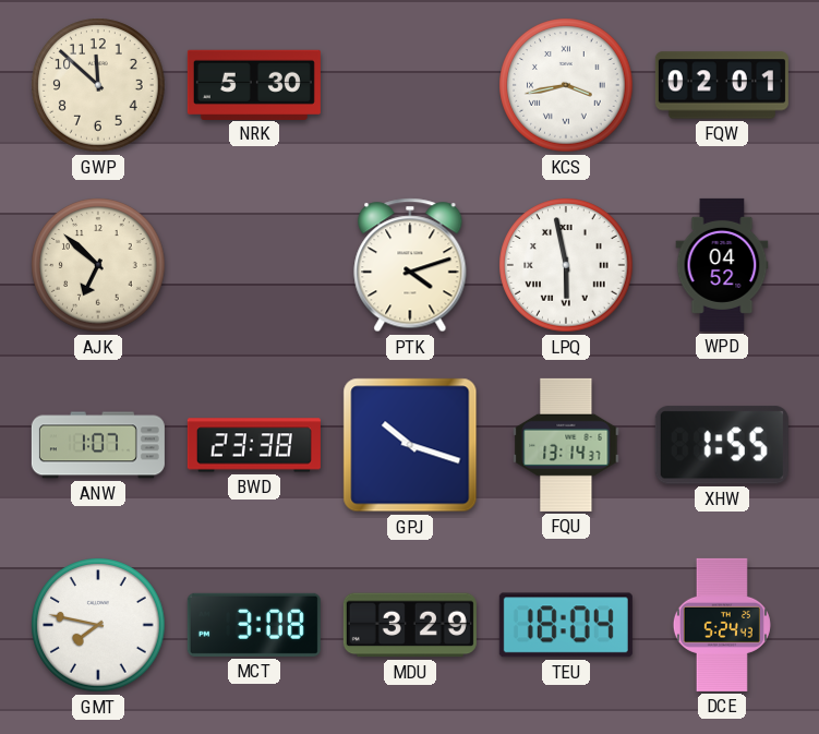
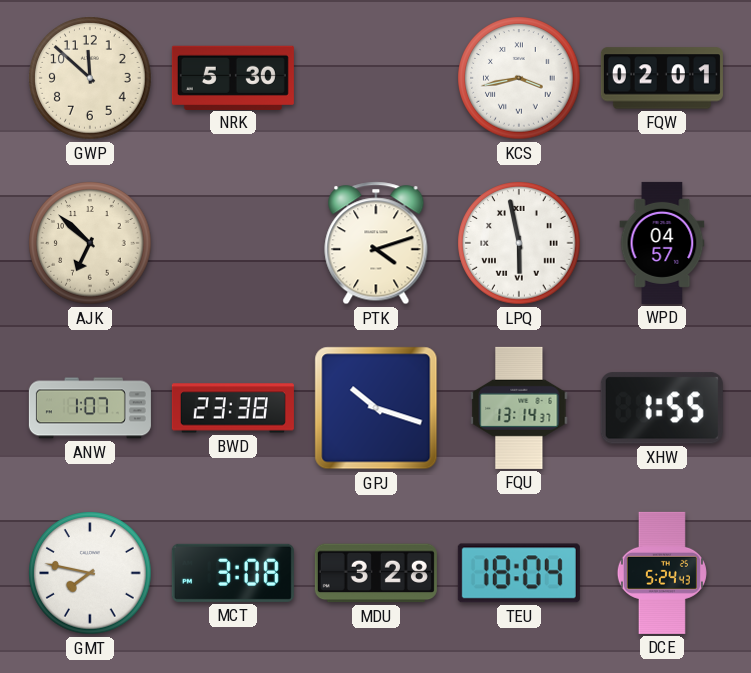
WPD: 04:52 -> 04:57 (662, 243)
MDU: 3:29 -> 3:28 (376, 573)
